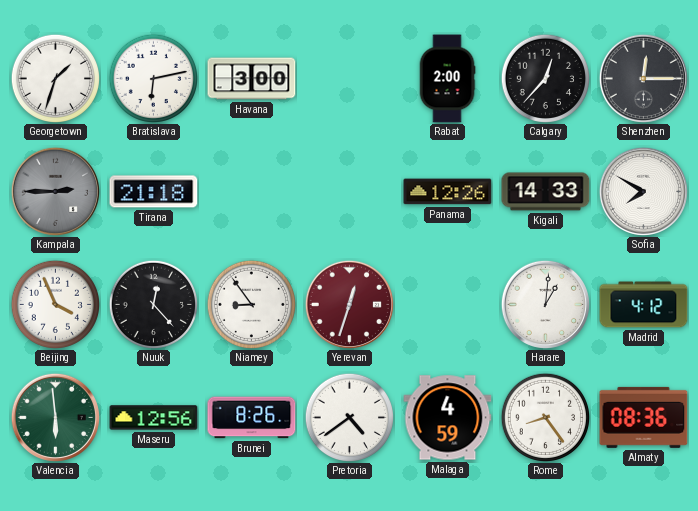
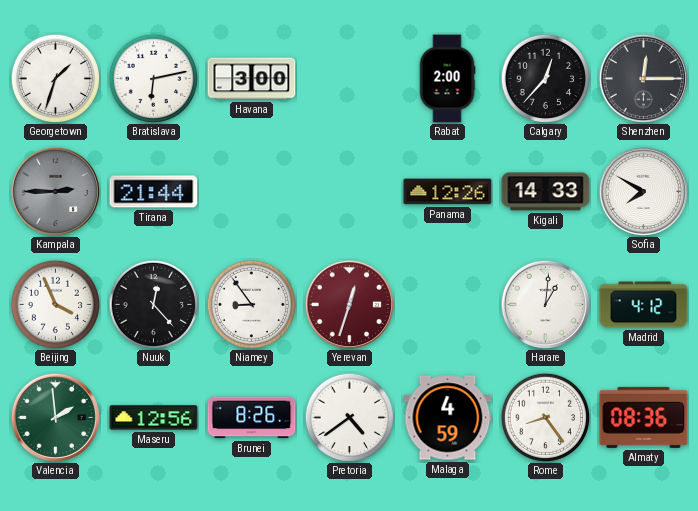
Tirana: 21:18 -> 21:44 (154, 192)
Valencia: 5:59 -> 1:59 (55, 417)
